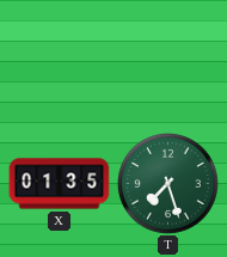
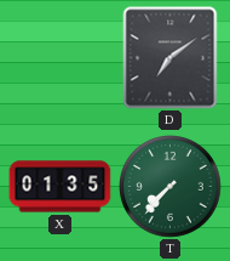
D: none -> 7:09 (171, 58)
T: 7:27 -> 7:37 (171, 187)
